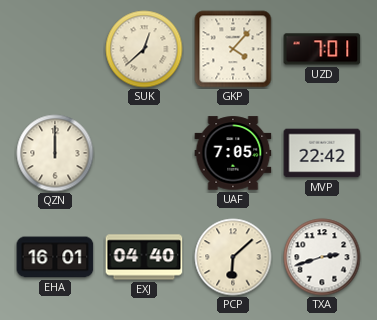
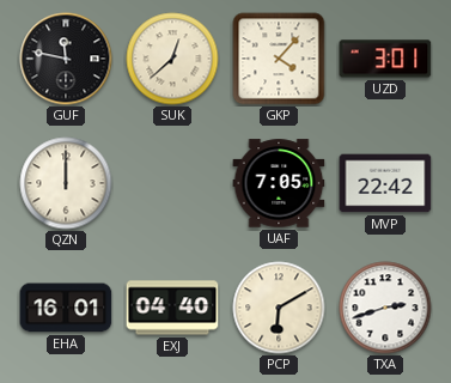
GUF: none -> 11:47 (66, 59)
UZD: 7:01 -> 3:01 (385, 59)
PCP: 6:08 -> 6:10 (279, 308)
